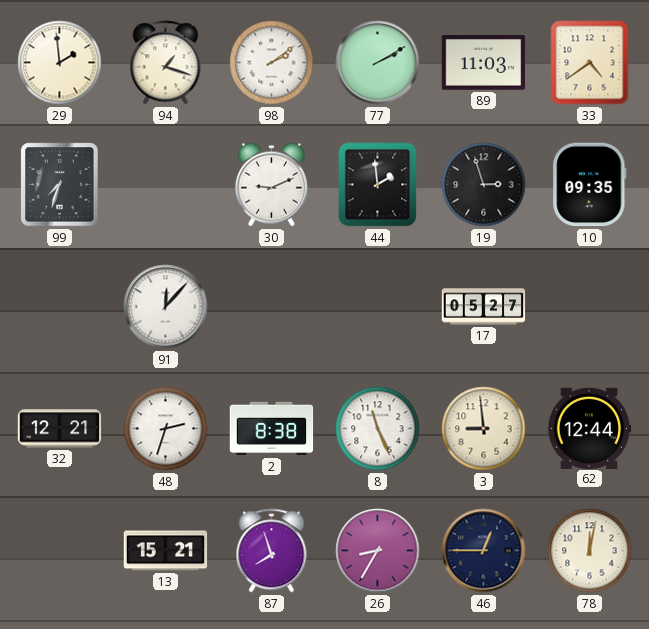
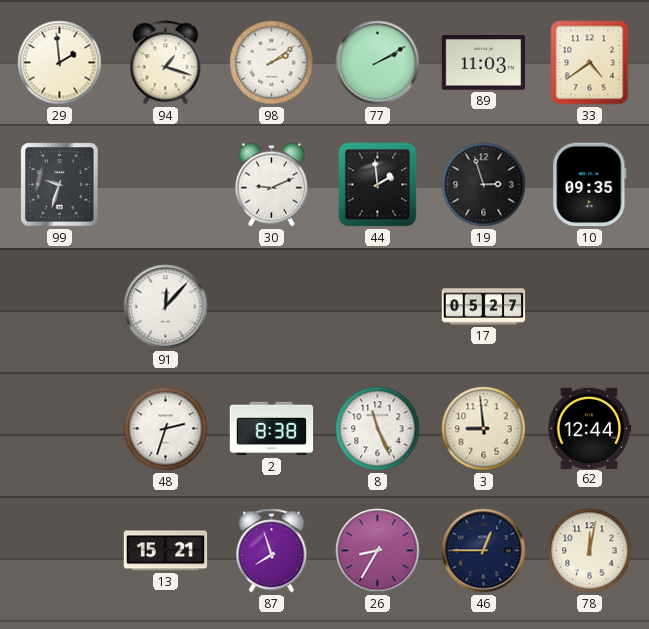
99: 7:33 -> 9:33 (60, 185)
32: 12:21 -> none (60, 429)
